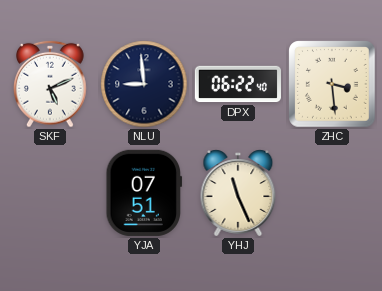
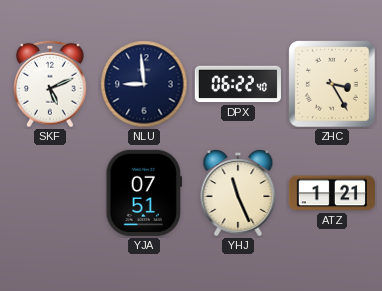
ZHC: 3:29 -> 3:25 (332, 84)
ATZ: none -> 1:21 (332, 193)
